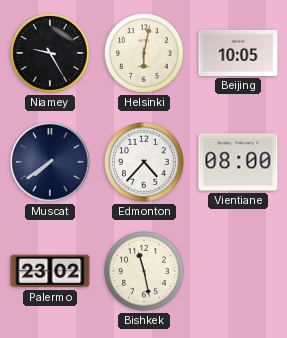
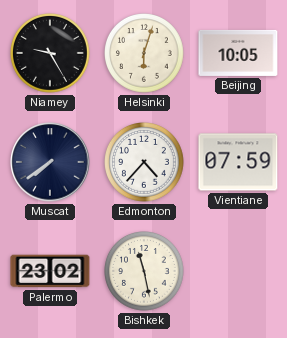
Helsinki: 6:02 -> 6:03 (145, 54)
Vientiane: 08:00 -> 07:59 (238, 162)
